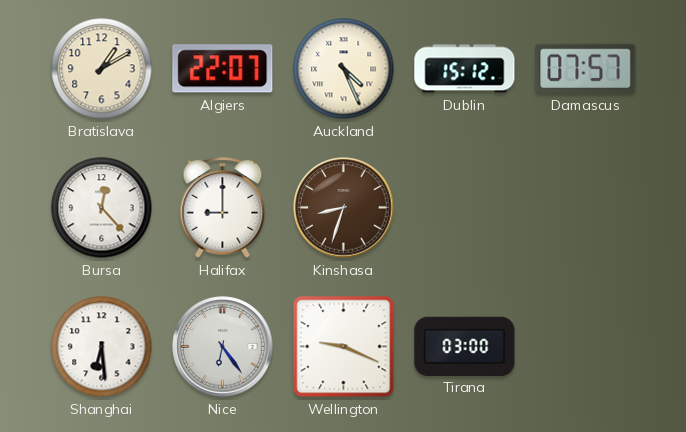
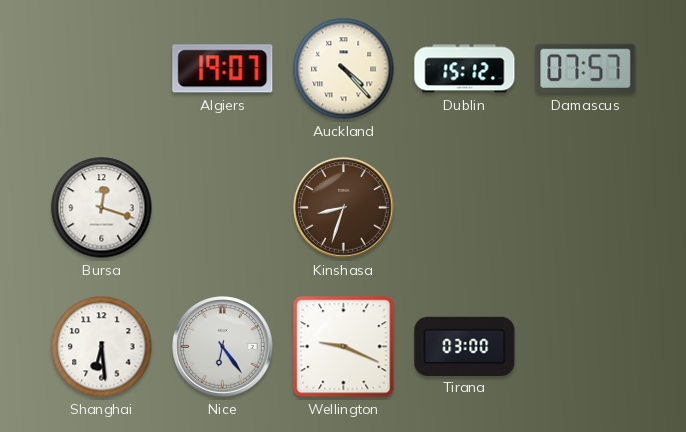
Bratislava: 1:10 -> none (102, 69)
Algiers: 22:07 -> 19:07 (223, 69)
Auckland: 4:26 -> 4:23 (344, 69)
Bursa: 12:23 -> 12:18 (102, 208)
Halifax: 9:00 -> none (223, 208)
